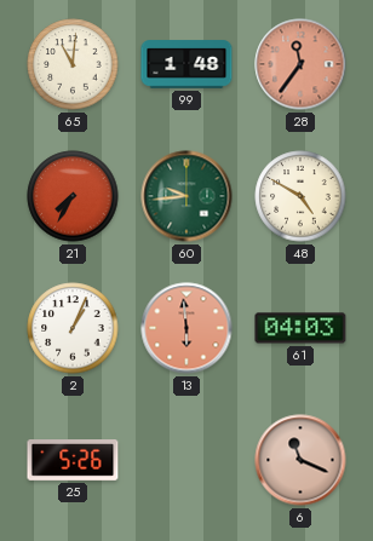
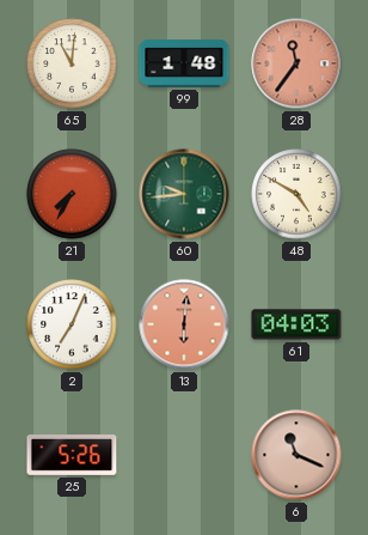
2: 1:04 -> 7:04 (72, 324)
13: 5:59 -> 6:01 (184, 324)
